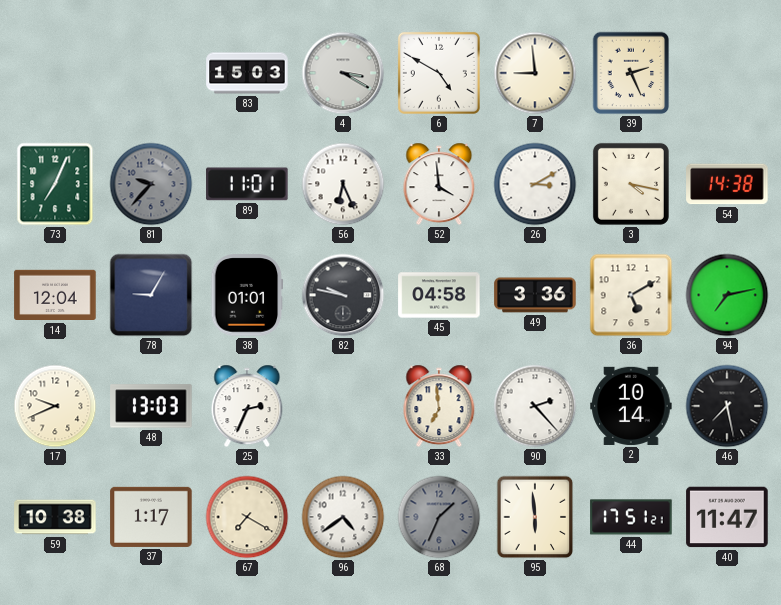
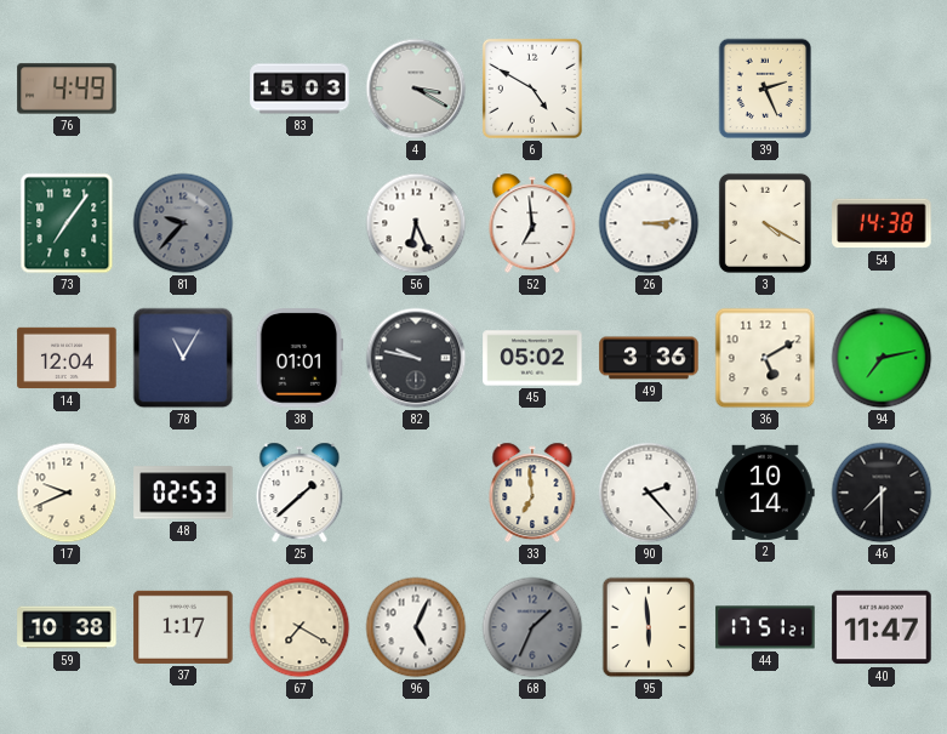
76: none -> 4:49 (67, 89)
7: 8:59 -> none (535, 73)
73: 7:04 -> 7:06 (67, 223)
89: 11:01 -> none (247, 184)
52: 3:59 -> 6:59 (532, 223)
26: 3:10 -> 3:14 (649, 223)
3: 4:17 -> 4:20 (765, 223)
78: 9:05 -> 11:05 (183, 358)
45: 04:58 -> 05:02 (532, 358)
48: 13:03 -> 02:53 (183, 493)
25: 2:34 -> 1:38 (299, 493)
46: 7:28 -> 7:30 (882, 493)
96: 4:39 -> 5:04 (416, 627)
